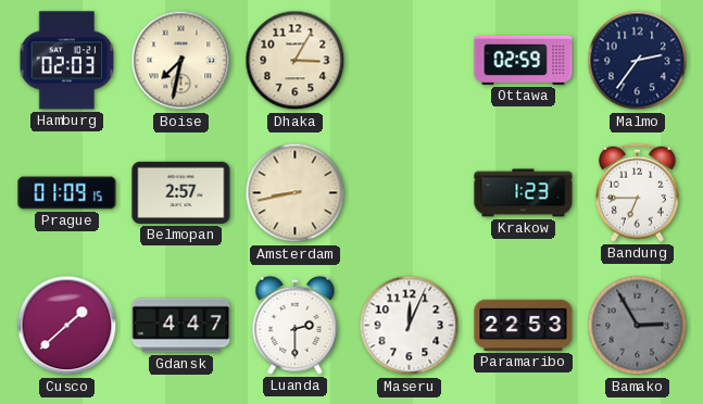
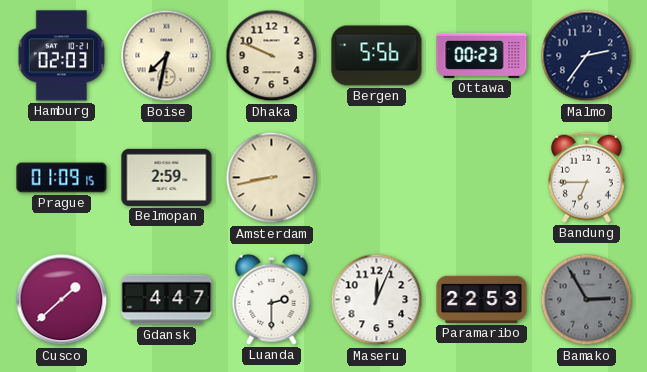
Dhaka: 3:05 -> 9:49 (272, 56)
Bergen: none -> 5:56 (377, 56)
Ottawa: 02:59 -> 00:23 (482, 55)
Belmopan: 2:57 -> 2:59 (167, 177)
Krakow: 1:23 -> none (524, 193)
